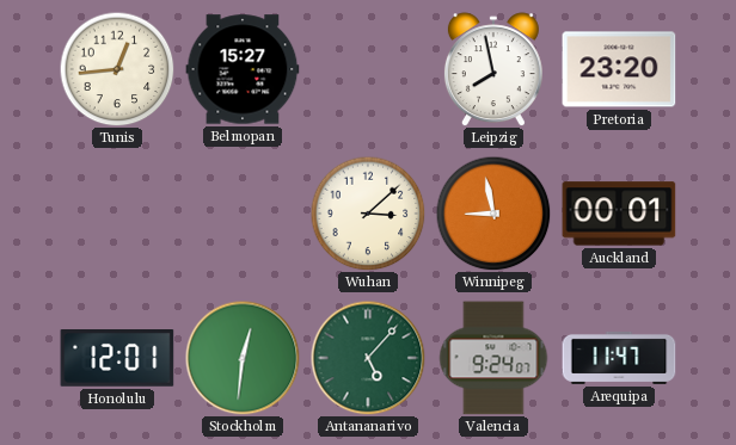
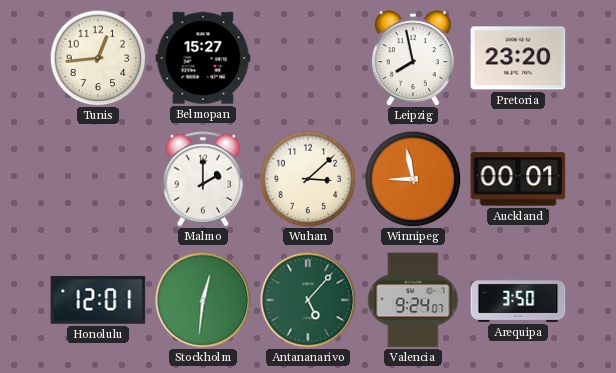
Malmo: none -> 2:00 (203, 179)
Arequipa: 11:47 -> 3:50 (518, 300)
